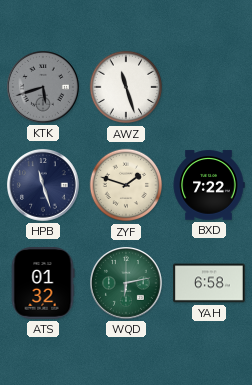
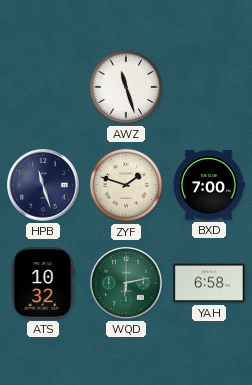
KTK: 5:42 -> none (44, 88)
BXD: 7:22 -> 7:00 (209, 185)
ATS: 01:32 -> 10:32 (43, 283)
